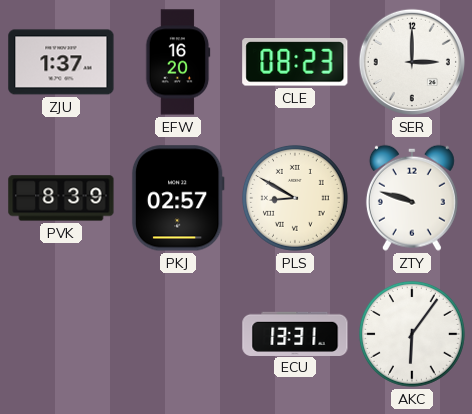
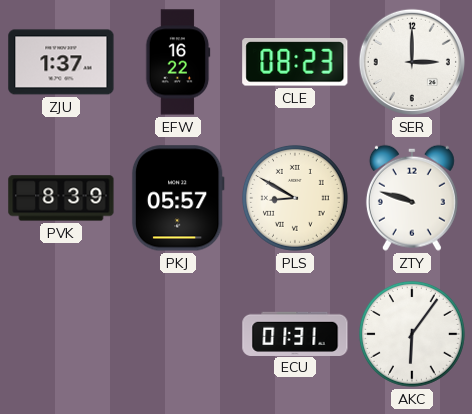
EFW: 16:20 -> 16:22 (178, 62)
PKJ: 02:57 -> 05:57 (178, 198)
ECU: 13:31 -> 01:31 (295, 333)
